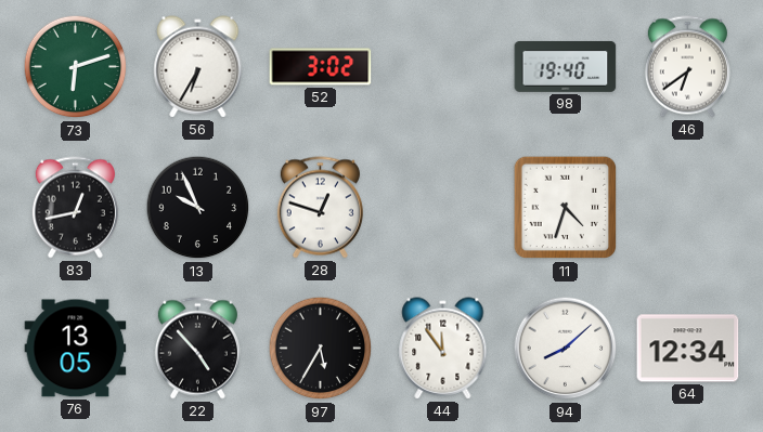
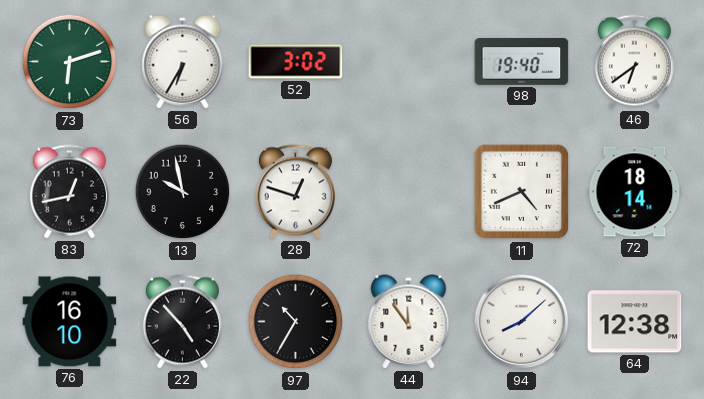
13: 9:56 -> 9:58 (183, 192)
11: 4:33 -> 4:41 (522, 192)
72: none -> 18:14 (635, 192)
76: 13:05 -> 16:10 (70, 322)
97: 5:35 -> 10:35 (296, 322)
64: 12:34 -> 12:38 (635, 322)
